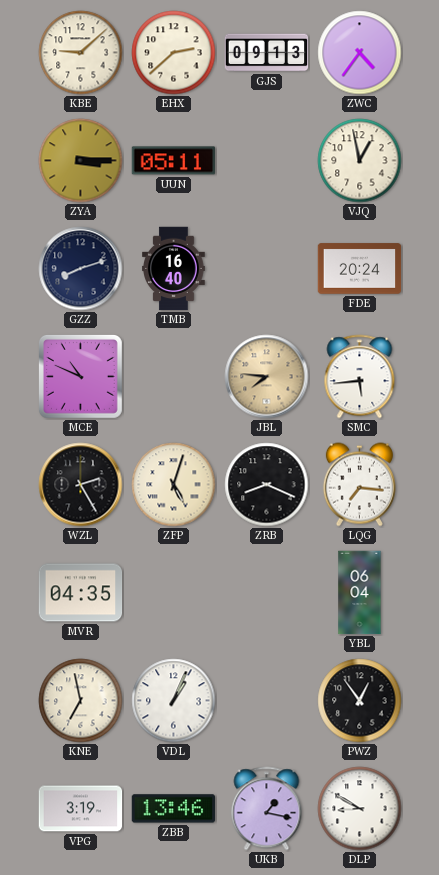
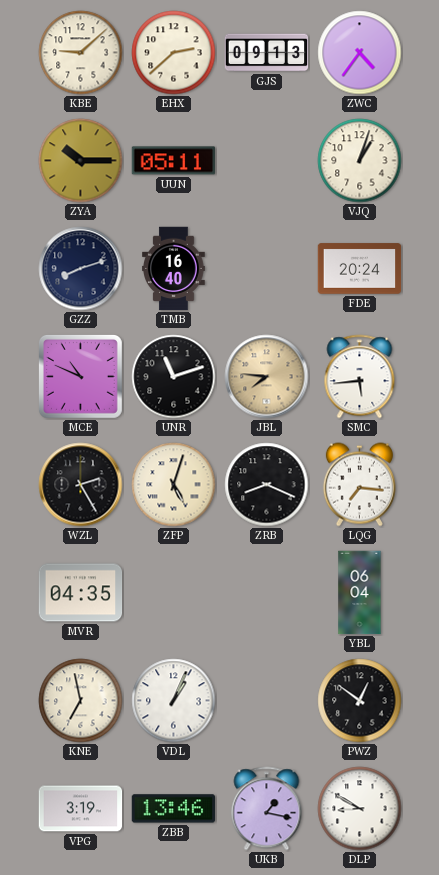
ZYA: 3:15 -> 10:15 (81, 161)
VJQ: 12:58 -> 1:03 (360, 161)
UNR: none -> 11:12 (174, 377)
PWZ: 12:54 -> 12:51 (360, 701)
